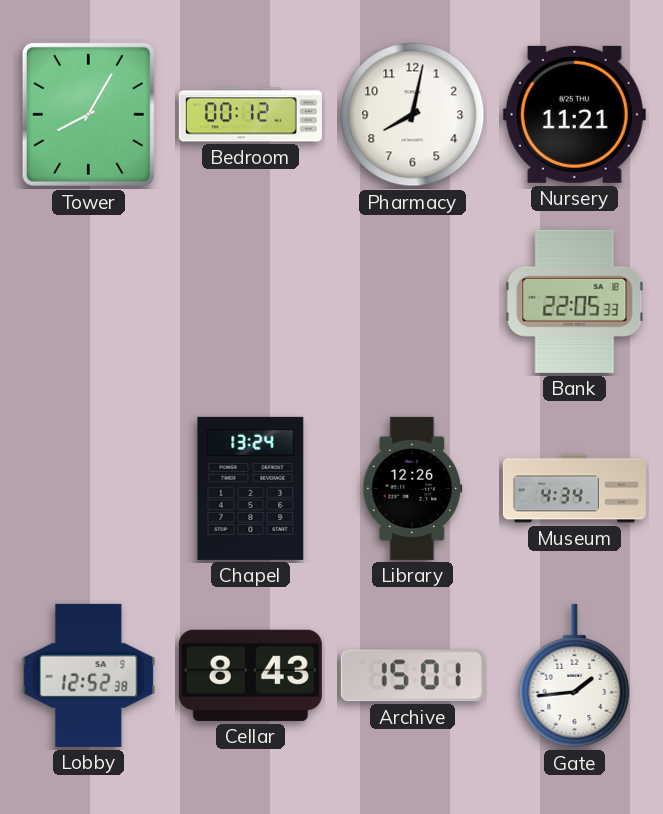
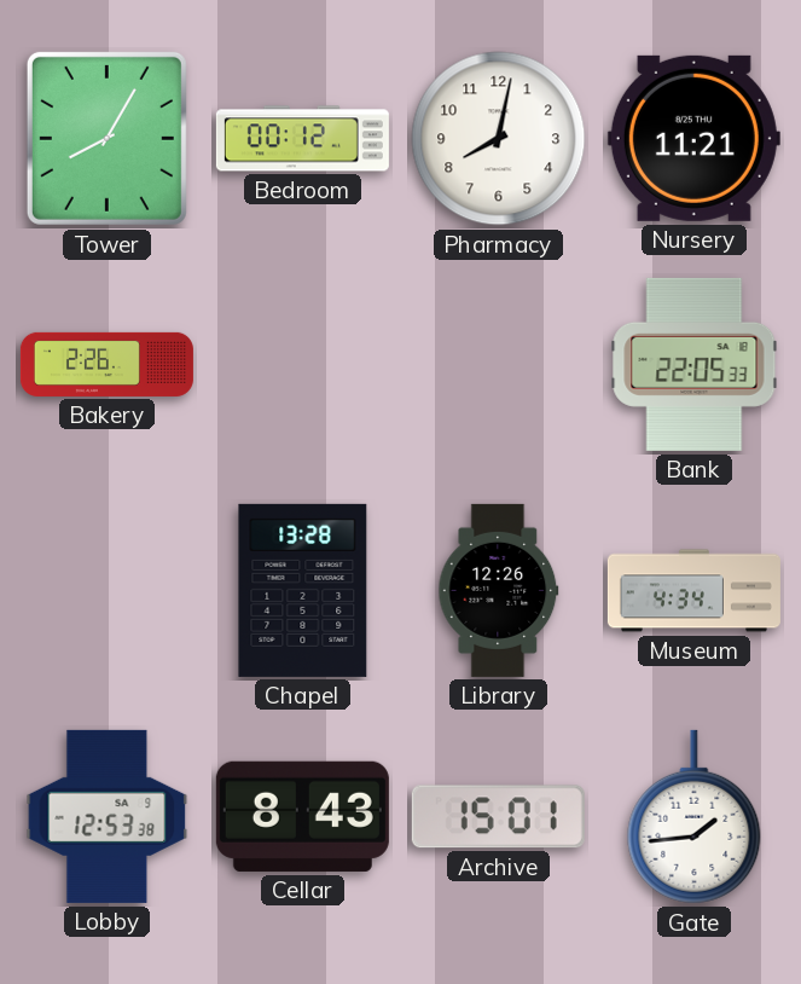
Bakery: none -> 2:26 (106, 364)
Chapel: 13:24 -> 13:28 (303, 590)
Lobby: 12:52 -> 12:53 (108, 816)
